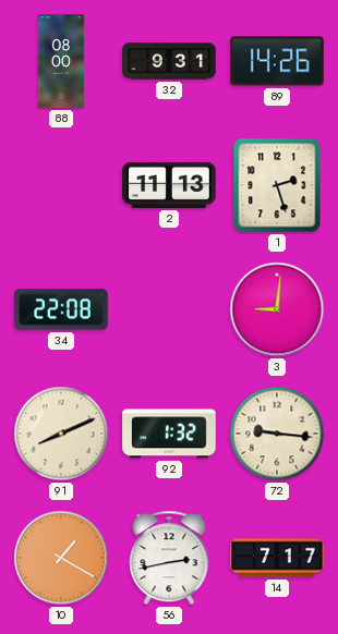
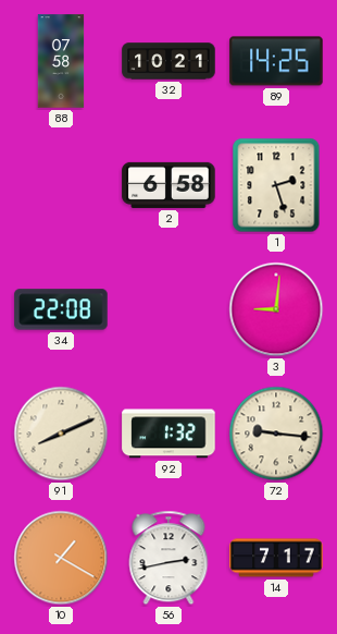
88: 08:00 -> 07:58 (61, 61)
32: 9:31 -> 10:21 (168, 61)
89: 14:26 -> 14:25 (276, 61)
2: 11:13 -> 6:58 (168, 185)
